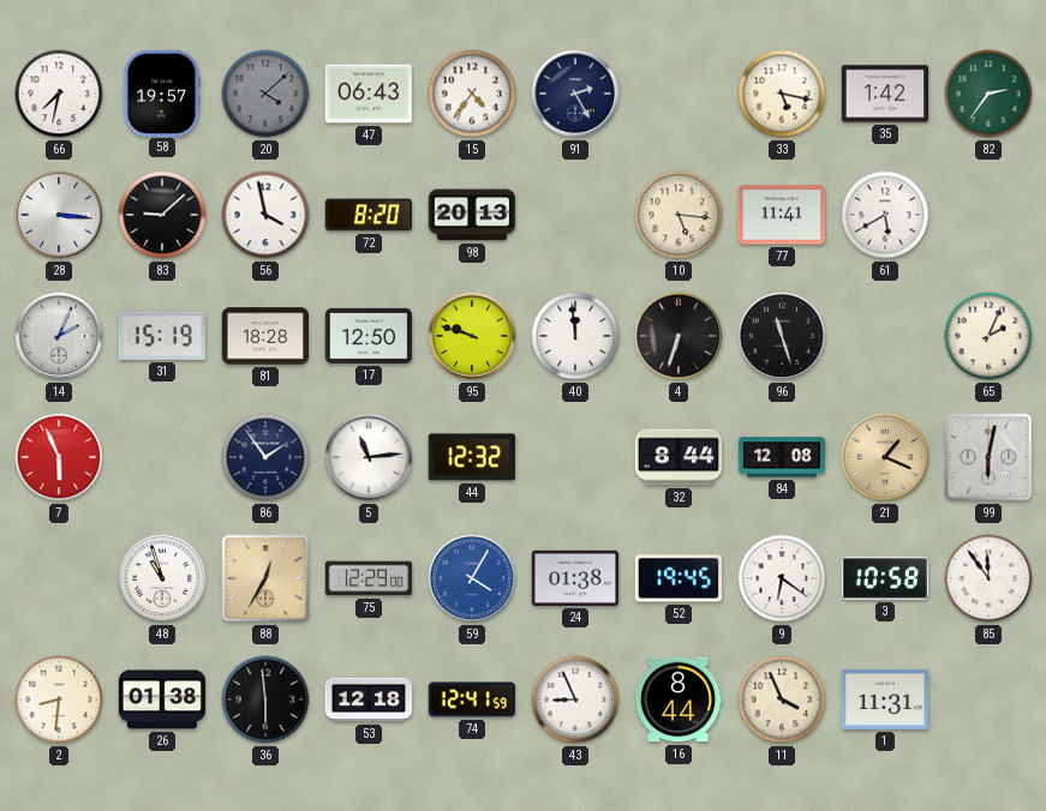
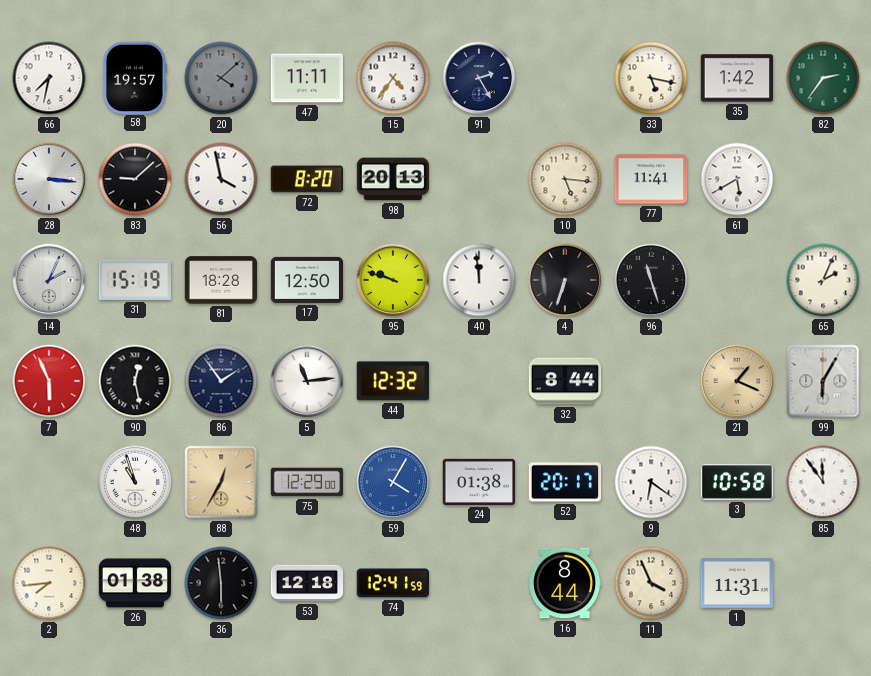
47: 06:43 -> 11:11 (307, 78)
90: none -> 12:28 (135, 381)
84: 12:08 -> none (782, 457)
99: 6:02 -> 6:05 (823, 381)
52: 19:45 -> 20:17 (564, 482)
2: 8:31 -> 7:44 (49, 583)
43: 8:56 -> none (575, 699)
